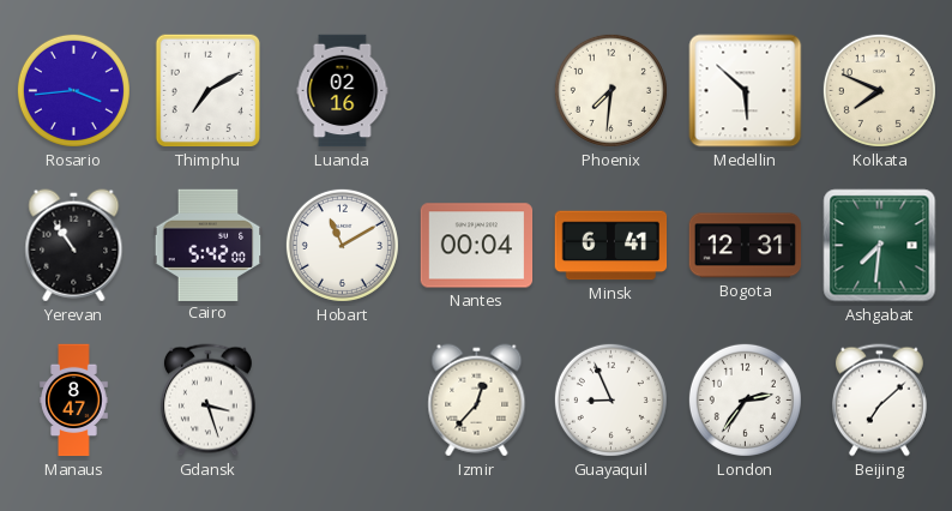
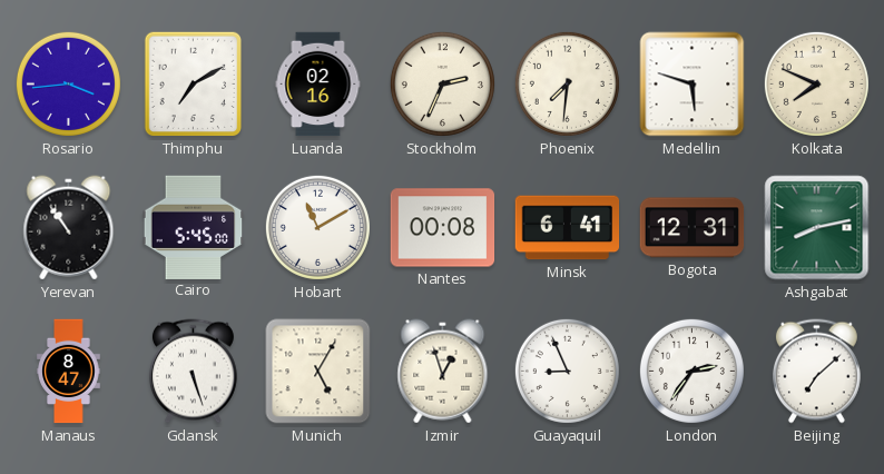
Stockholm: none -> 2:34 (442, 83)
Medellin: 5:52 -> 5:48 (693, 85)
Cairo: 5:42 -> 5:45 (194, 227)
Nantes: 00:04 -> 00:08 (443, 228)
Ashgabat: 7:31 -> 8:13 (817, 228)
Gdansk: 3:27 -> 5:27 (193, 372)
Munich: none -> 5:05 (318, 372)
Izmir: 12:37 -> 12:57 (443, 372)
